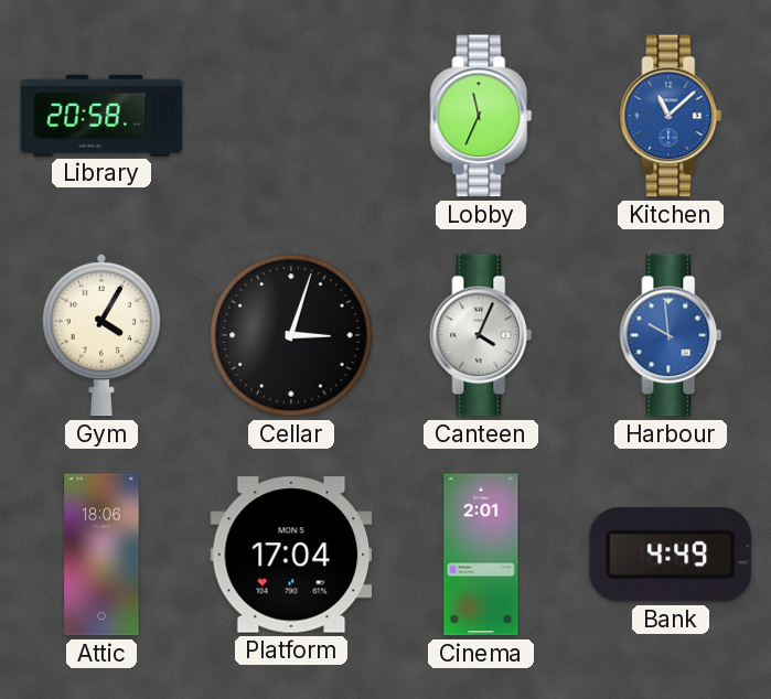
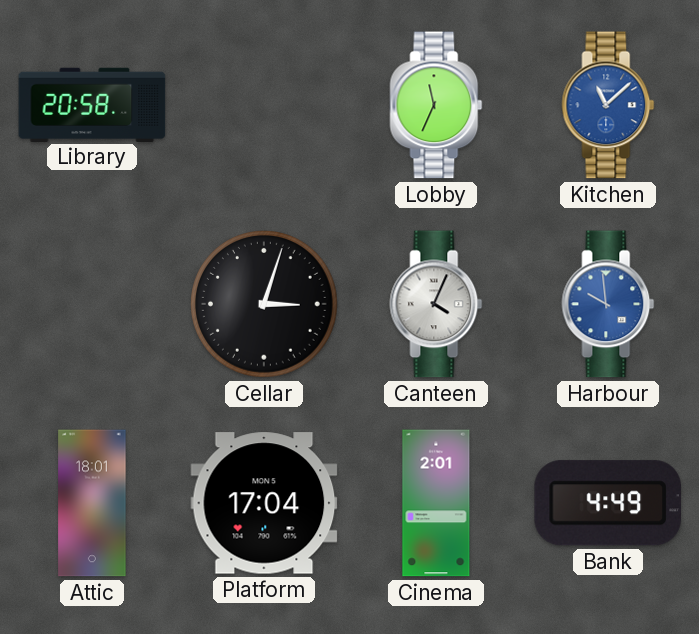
Gym: 4:05 -> none (101, 335)
Attic: 18:06 -> 18:01 (92, 503)
